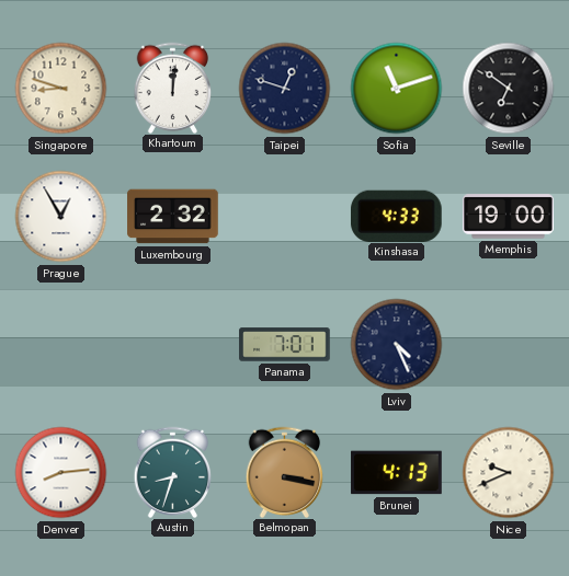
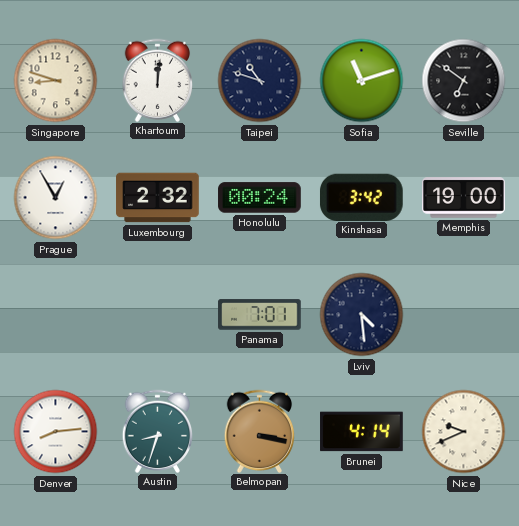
Taipei: 12:48 -> 10:48 (260, 81)
Honolulu: none -> 00:24 (260, 198)
Kinshasa: 4:33 -> 3:42 (361, 197)
Lviv: 4:26 -> 4:29 (362, 315)
Brunei: 4:13 -> 4:14 (362, 432)
